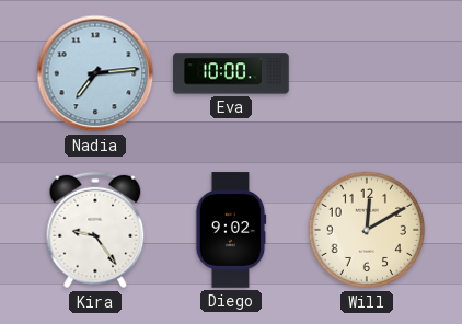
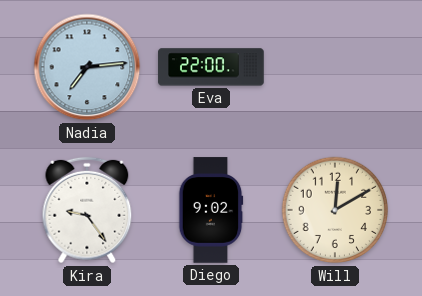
Eva: 10:00 -> 22:00 (211, 67)
